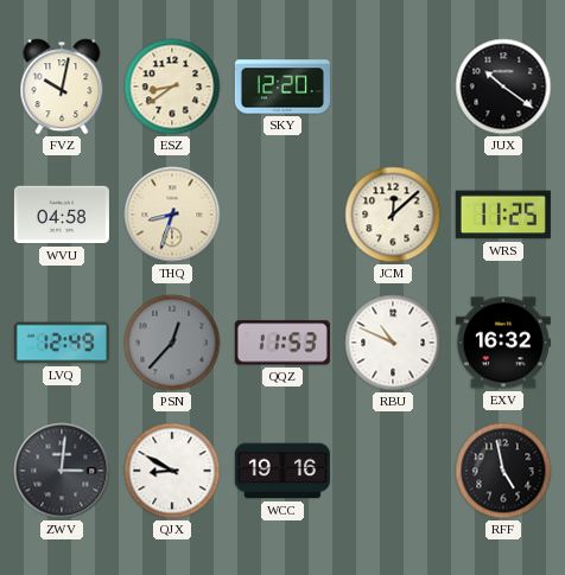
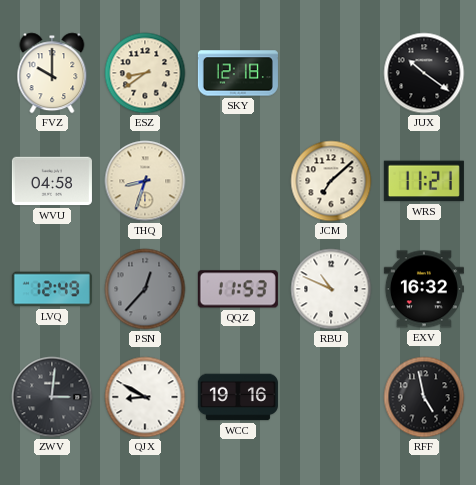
FVZ: 10:02 -> 10:00 (52, 73)
SKY: 12:20 -> 12:18 (238, 73)
JCM: 12:08 -> 7:08 (331, 181)
WRS: 11:25 -> 11:21 (424, 181)
